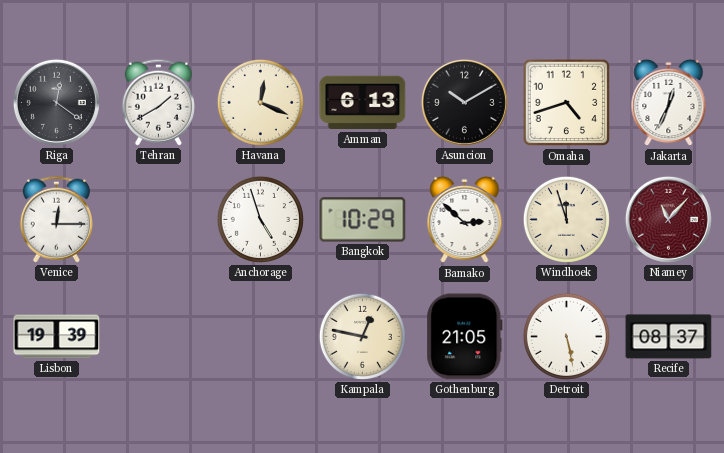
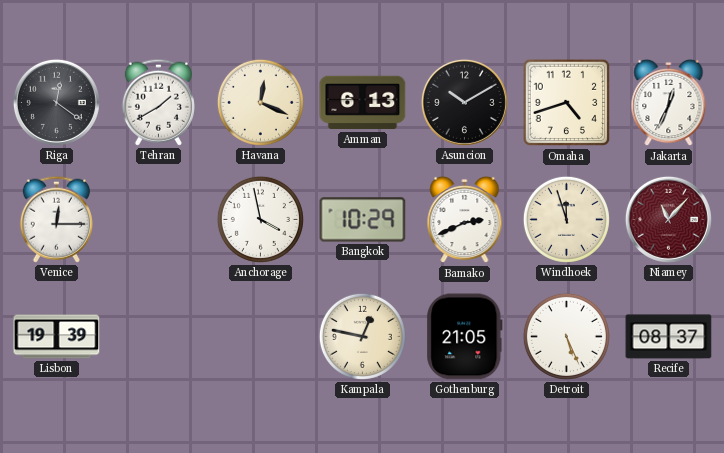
Anchorage: 4:57 -> 3:58 (260, 219)
Bamako: 2:52 -> 2:41 (465, 220)
Detroit: 5:28 -> 5:26 (566, 336)
